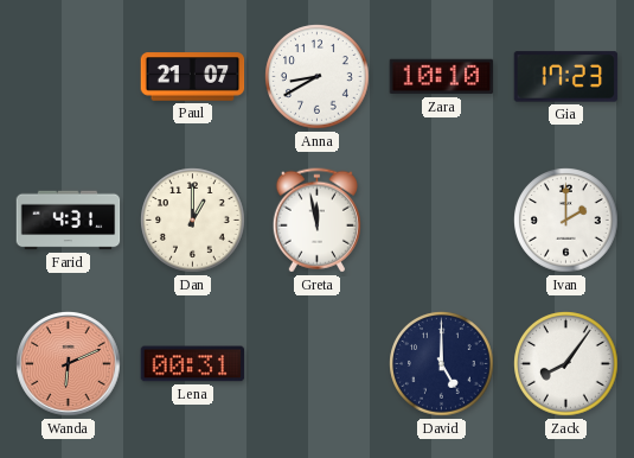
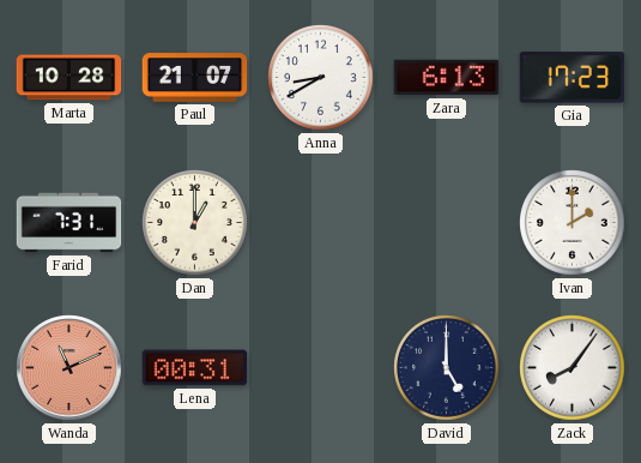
Marta: none -> 10:28 (69, 78)
Zara: 10:10 -> 6:13 (447, 78)
Farid: 4:31 -> 7:31 (69, 223)
Greta: 11:58 -> none (316, 221)
Wanda: 6:11 -> 11:11 (69, 368)
